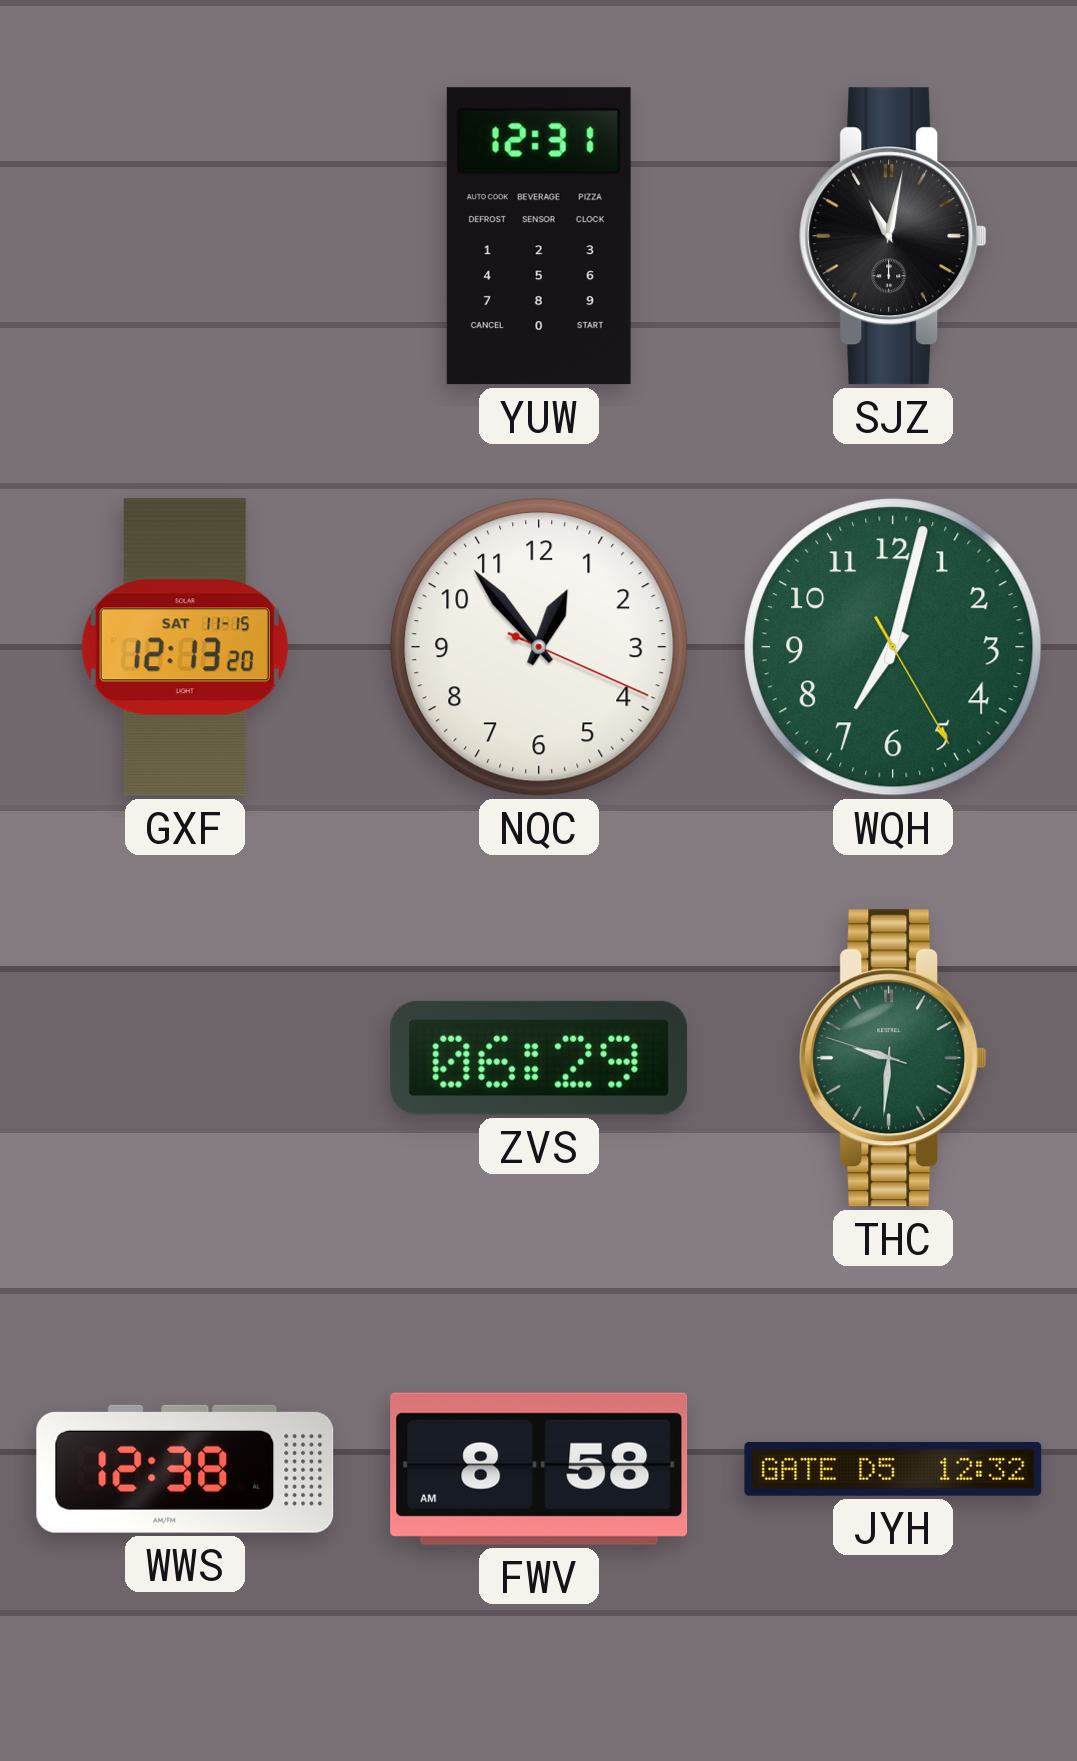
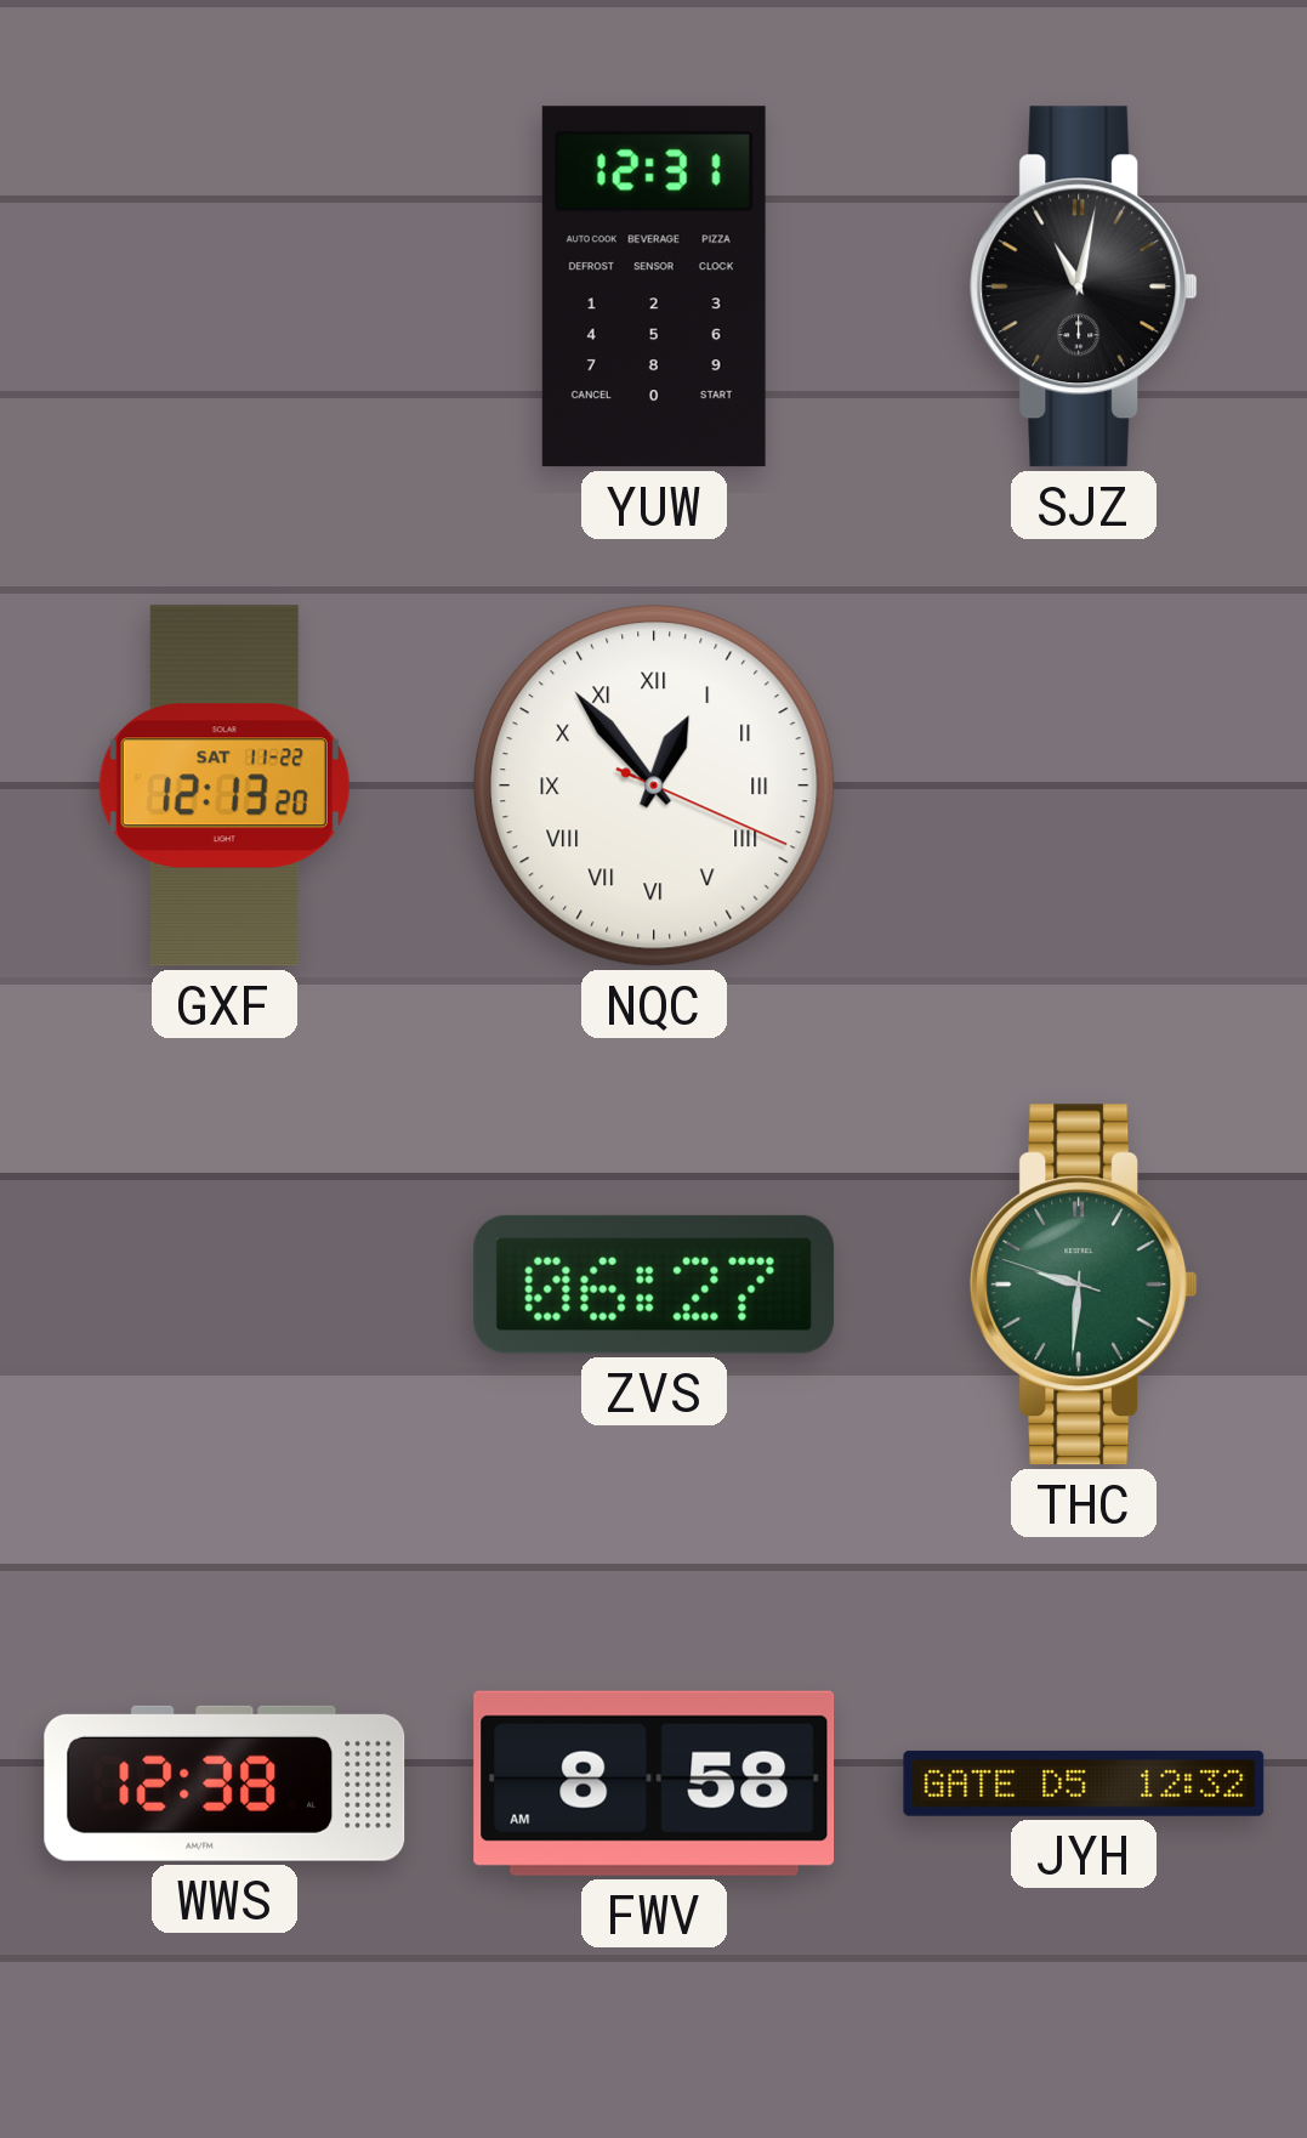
GXF date: SAT 11-15 -> SAT 11-22 (225, 786)
NQC numerals: Arabic -> Roman (654, 786)
WQH: 7:02 -> none (893, 647)
ZVS: 06:29 -> 06:27 (654, 1284)
